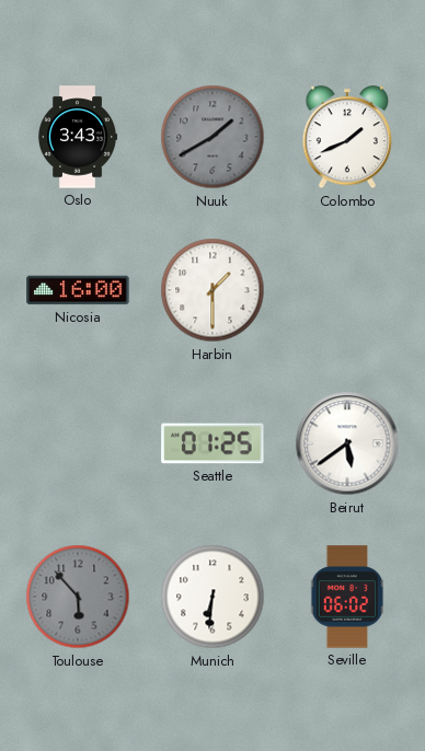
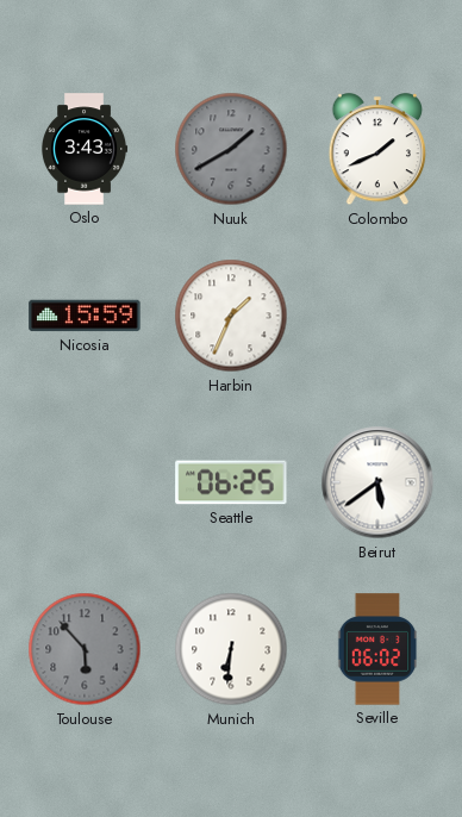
Nicosia: 16:00 -> 15:59 (85, 316)
Harbin: 1:30 -> 1:34 (231, 316)
Seattle: 01:25 -> 06:25 (231, 482)
